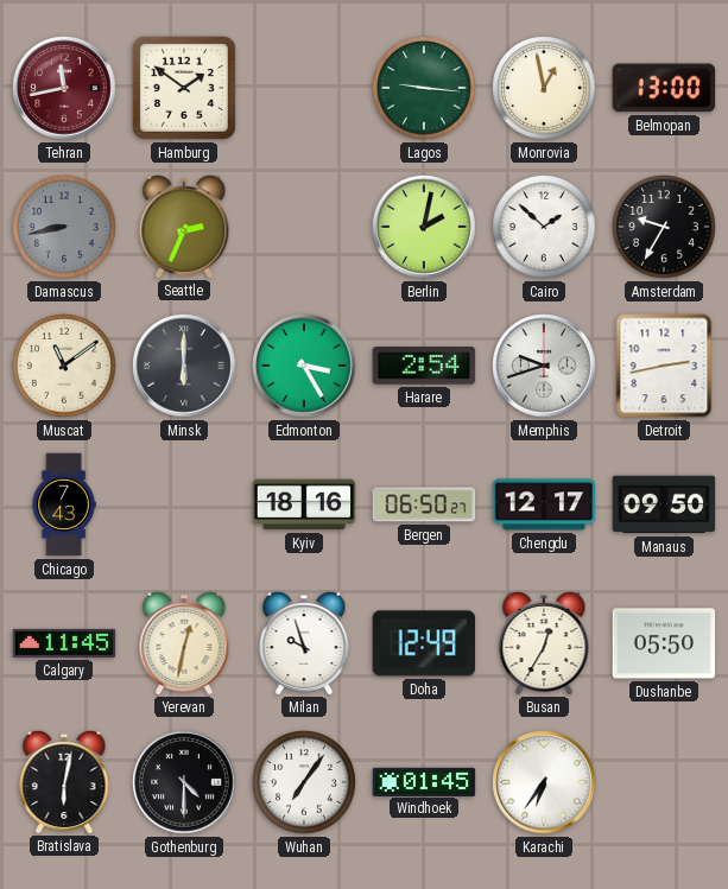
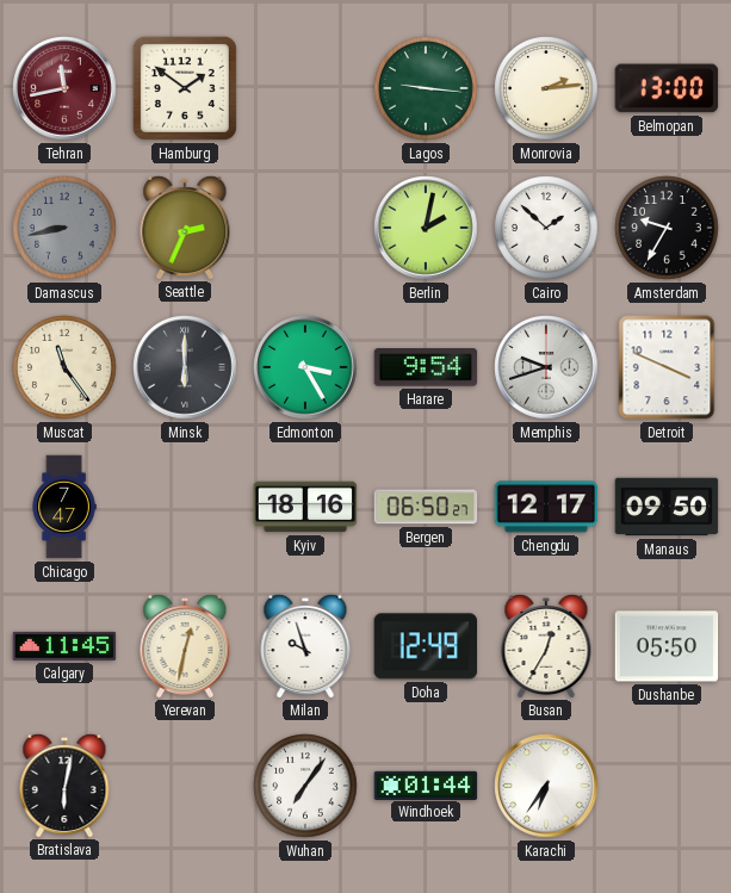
Monrovia: 12:58 -> 2:14 (546, 88)
Muscat: 11:09 -> 11:24 (64, 367)
Harare: 2:54 -> 9:54 (426, 367)
Detroit: 2:43 -> 3:49 (667, 367)
Chicago: 7:43 -> 7:47 (64, 507)
Gothenburg: 4:30 -> none (184, 782)
Windhoek: 01:45 -> 01:44 (426, 785)
